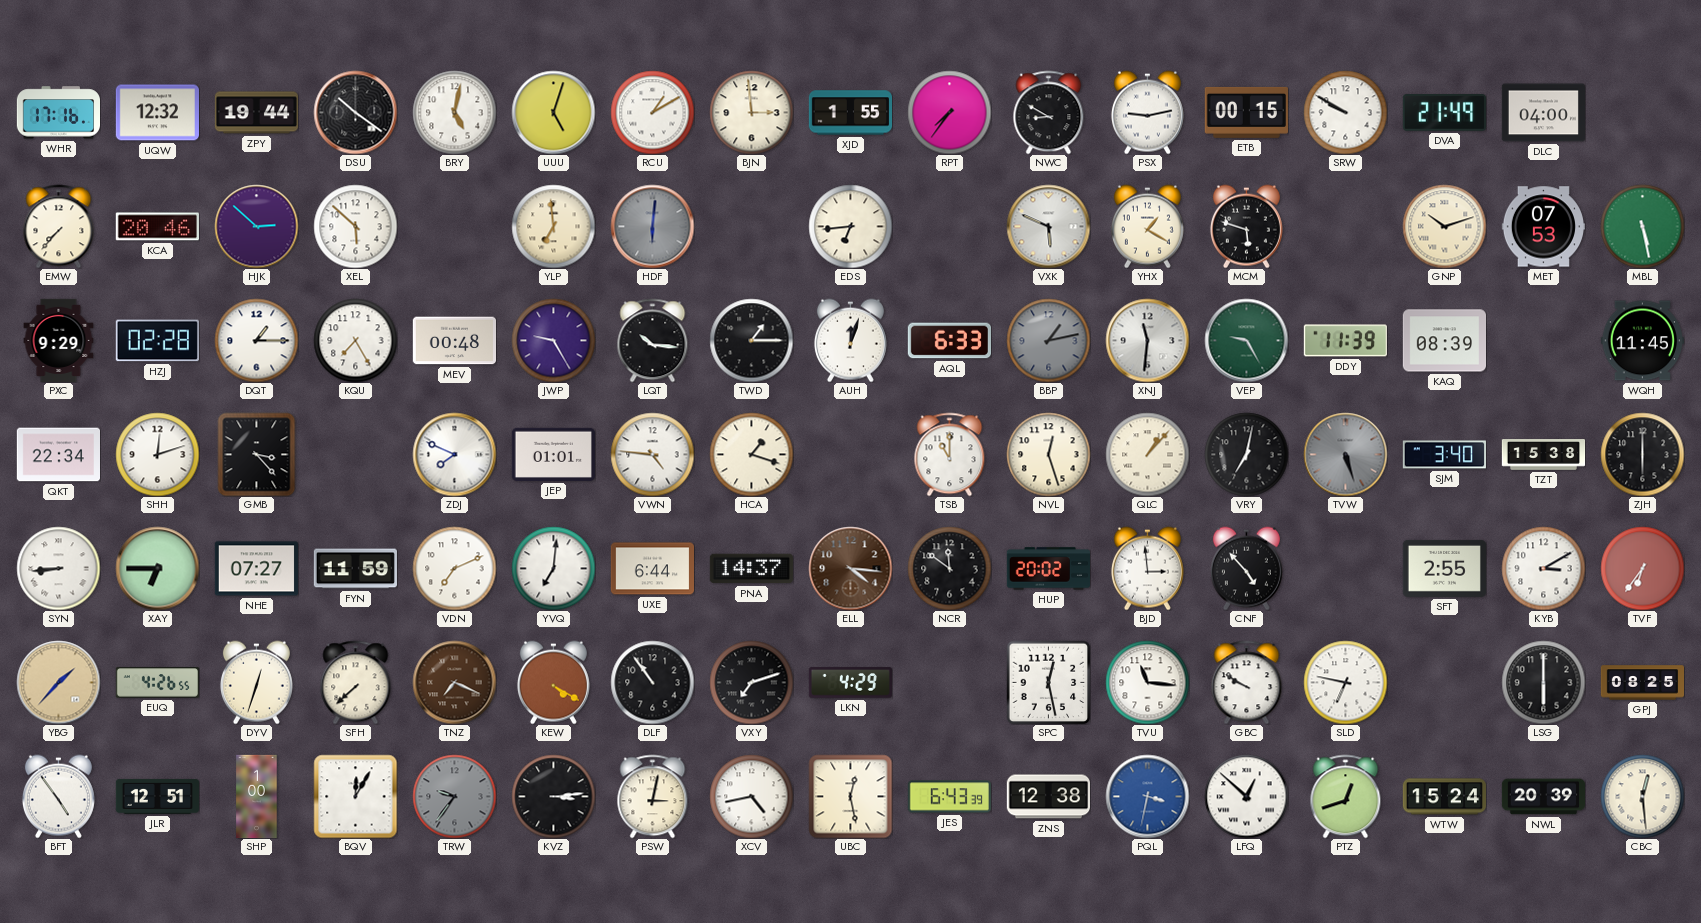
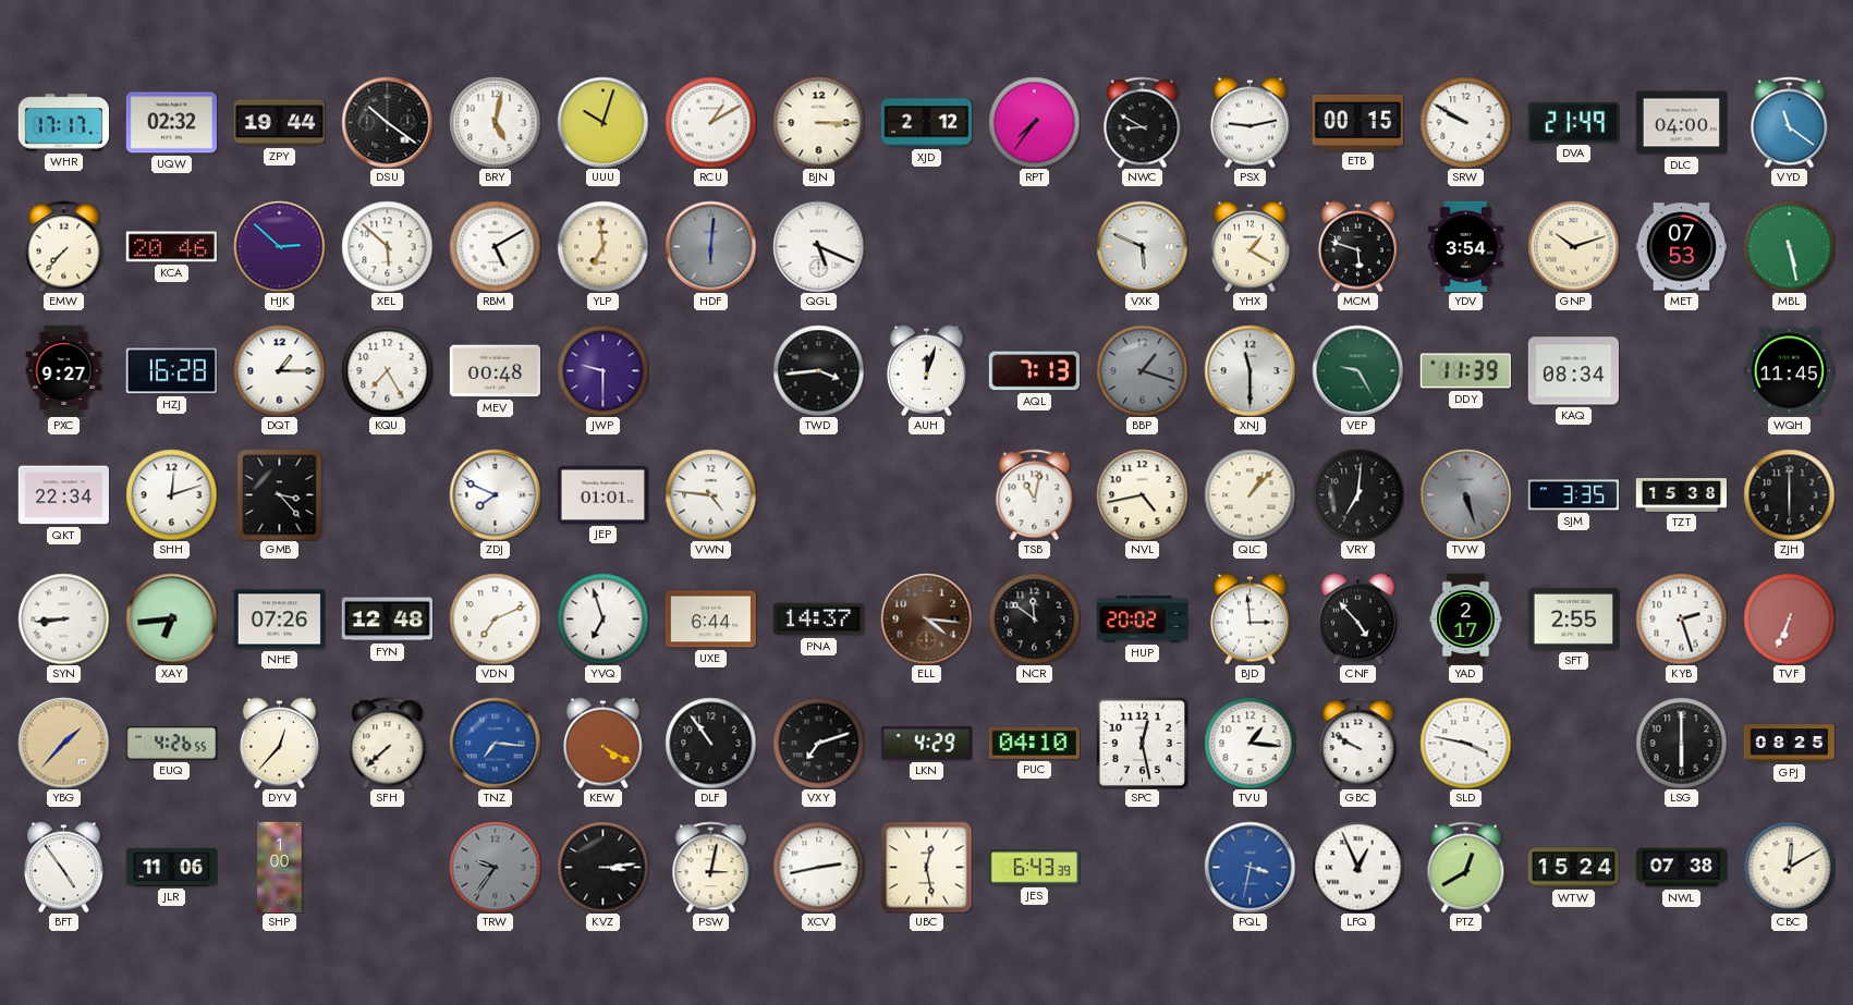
WHR: 17:16 -> 17:17 (63, 123)
UQW: 12:32 -> 02:32 (171, 123)
UUU: 5:03 -> 10:03 (602, 122)
BJN: 2:59 -> 3:15 (818, 122)
XJD: 1:55 -> 2:12 (926, 123)
VYD: none -> 11:21 (1790, 122)
RBM: none -> 5:10 (495, 246)
QGL: none -> 5:19 (818, 246)
EDS: 6:44 -> none (850, 226)
YDV: none -> 3:54 (1466, 246)
PXC: 9:29 -> 9:27 (64, 370)
HZJ: 02:28 -> 16:28 (171, 371)
JWP: 9:25 -> 9:30 (602, 370)
LQT: 10:16 -> none (653, 340)
TWD: 1:15 -> 3:44 (818, 370)
AQL: 6:33 -> 7:13 (1034, 371)
BBP: 1:13 -> 1:18 (1142, 370)
XNJ: 11:31 -> 11:30 (1249, 370)
KAQ: 08:39 -> 08:34 (1573, 371)
HCA: 1:18 -> none (751, 454)
TSB: 11:00 -> 11:02 (1035, 494)
NVL: 12:27 -> 4:43 (1142, 494)
VRY: 7:02 -> 7:01 (1357, 494)
SJM: 3:40 -> 3:35 (1573, 495)
XAY: 6:45 -> 6:44 (171, 618)
NHE: 07:27 -> 07:26 (279, 620)
FYN: 11:59 -> 12:48 (387, 620)
YVQ: 7:01 -> 6:57 (602, 618)
YAD: none -> 2:17 (1466, 618)
KYB: 3:10 -> 2:27 (1681, 618)
TVF: 6:36 -> 6:34 (1789, 618)
DYV: 12:33 -> 12:37 (279, 743)
TNZ: 7:19 -> 7:16 (495, 743)
TNZ dial: brown -> blue (495, 743)
PUC: none -> 04:10 (1034, 743)
TVU: 11:16 -> 1:16 (1249, 743)
SLD: 6:47 -> 3:47 (1465, 743)
JLR: 12:51 -> 11:06 (171, 867)
BQV: 12:05 -> none (355, 796)
XCV: 4:43 -> 2:43 (818, 867)
ZNS: 12:38 -> none (1048, 797)
LFQ: 12:52 -> 12:56 (1357, 867)
PTZ: 12:42 -> 12:40 (1466, 867)
NWL: 20:39 -> 07:38 (1681, 868)
CBC: 12:29 -> 12:10 (1789, 867)
